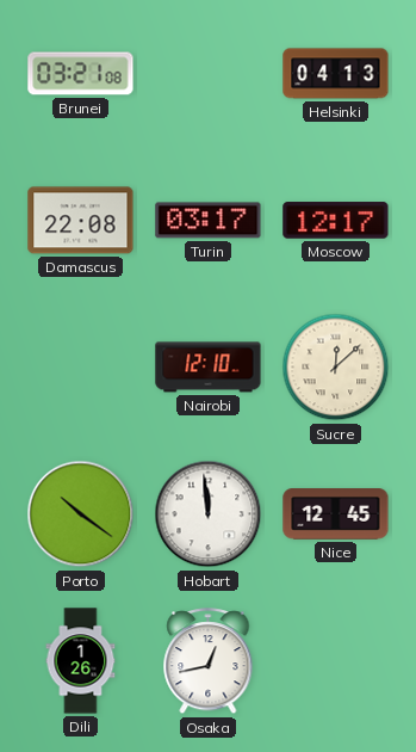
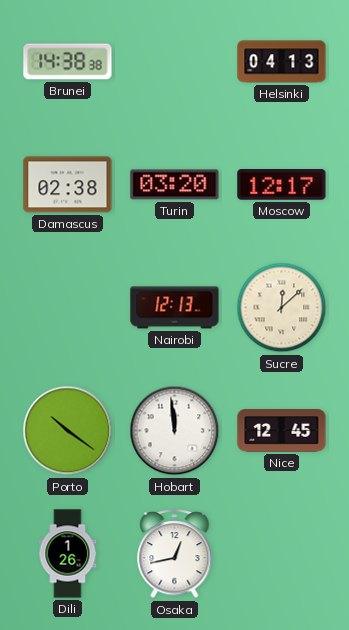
Brunei: 03:21 -> 14:38 (68, 62)
Damascus: 22:08 -> 02:38 (68, 185)
Turin: 03:17 -> 03:20 (175, 185)
Nairobi: 12:10 -> 12:13 (175, 308)
